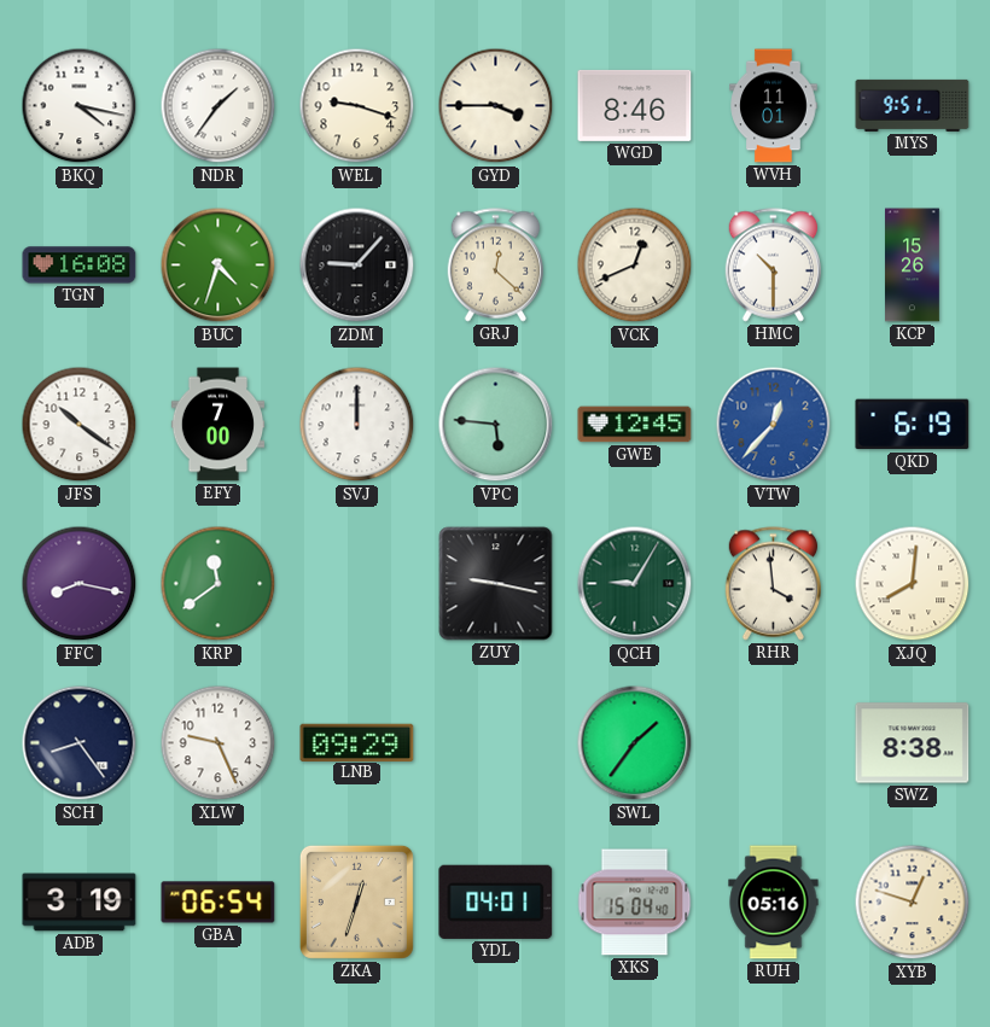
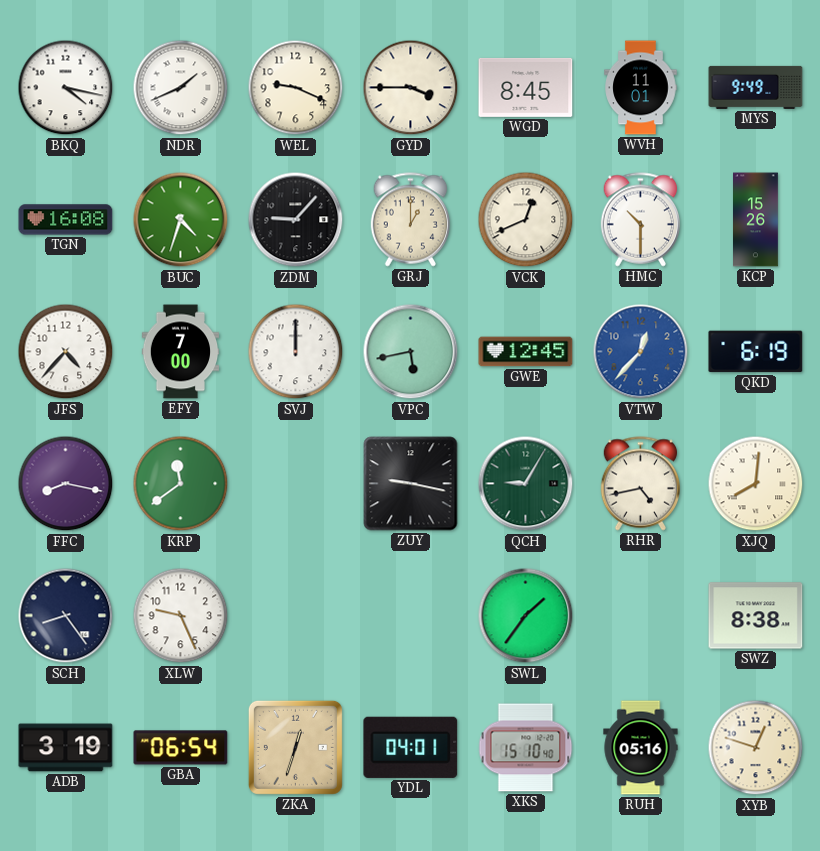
NDR: 1:36 -> 1:41 (181, 88)
WEL: 9:18 -> 9:19 (296, 88)
WGD: 8:46 -> 8:45 (526, 87)
MYS: 9:51 -> 9:49 (756, 87)
GRJ: 12:22 -> 1:00 (410, 220)
JFS: 10:21 -> 4:37 (66, 352)
VPC: 5:46 -> 5:43 (411, 352)
RHR: 3:59 -> 4:43 (640, 484)
LNB: 09:29 -> none (357, 742)
XKS: 15:04 -> 15:10 (526, 748)
